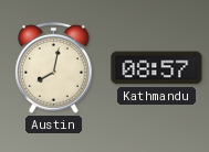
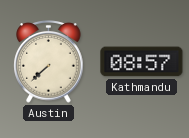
Austin: 8:02 -> 7:38 (49, 62)
